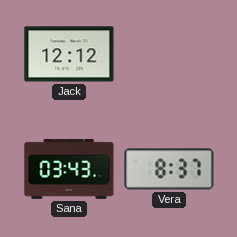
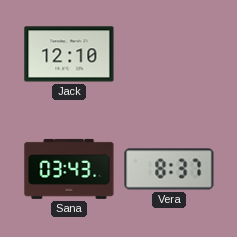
Jack: 12:12 -> 12:10 (69, 54)
